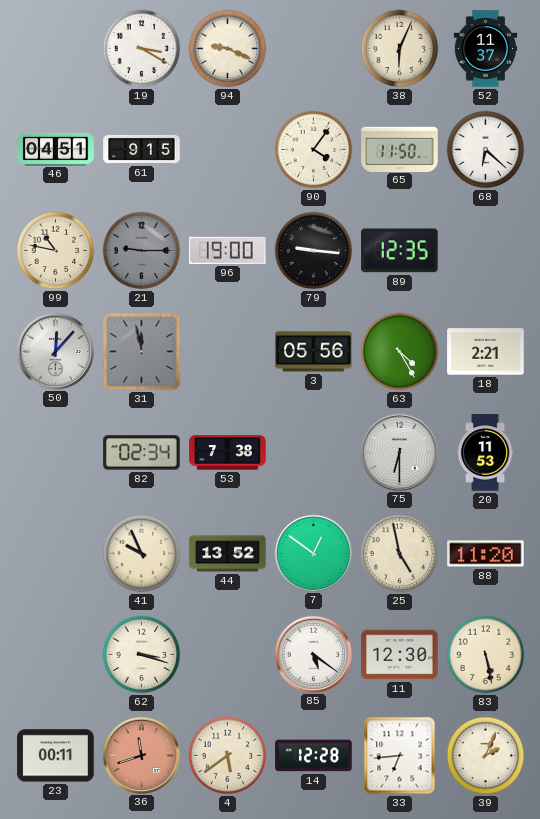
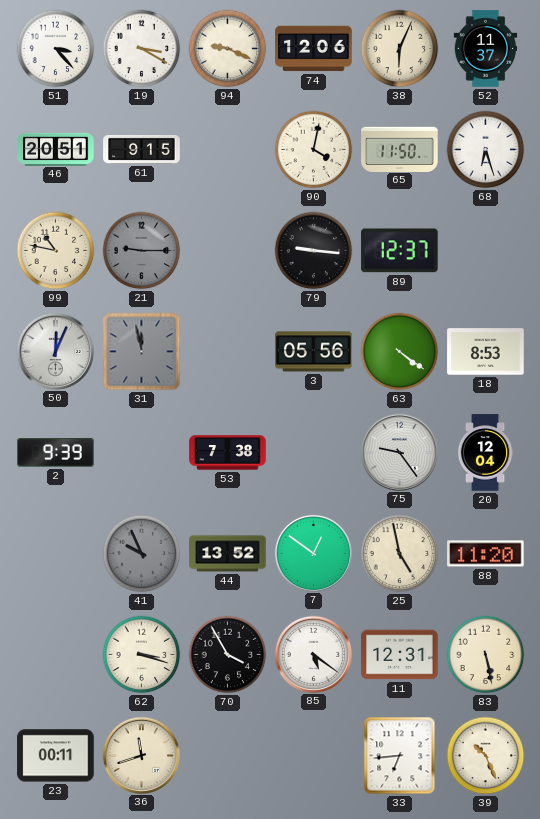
51: none -> 3:23 (56, 49)
74: none -> 12:06 (314, 49)
46: 04:51 -> 20:51 (56, 149)
90: 4:06 -> 4:02 (314, 150)
68: 6:22 -> 6:27 (486, 150)
96: 19:00 -> none (228, 250)
89: 12:35 -> 12:37 (400, 251)
50: 12:07 -> 12:04 (55, 351)
63: 4:25 -> 4:21 (400, 352)
18: 2:21 -> 8:53 (486, 352)
2: none -> 9:39 (56, 453)
82: 02:34 -> none (142, 453)
75: 6:30 -> 9:24 (399, 452)
20: 11:53 -> 12:04 (485, 453)
41 dial: cream -> grey (142, 554)
70: none -> 3:55 (228, 655)
11: 12:30 -> 12:31 (400, 655)
36 dial: salmon -> cream (141, 755)
4: 5:39 -> none (228, 756)
14: 12:28 -> none (314, 756)
39: 2:04 -> 10:26 (486, 756)
